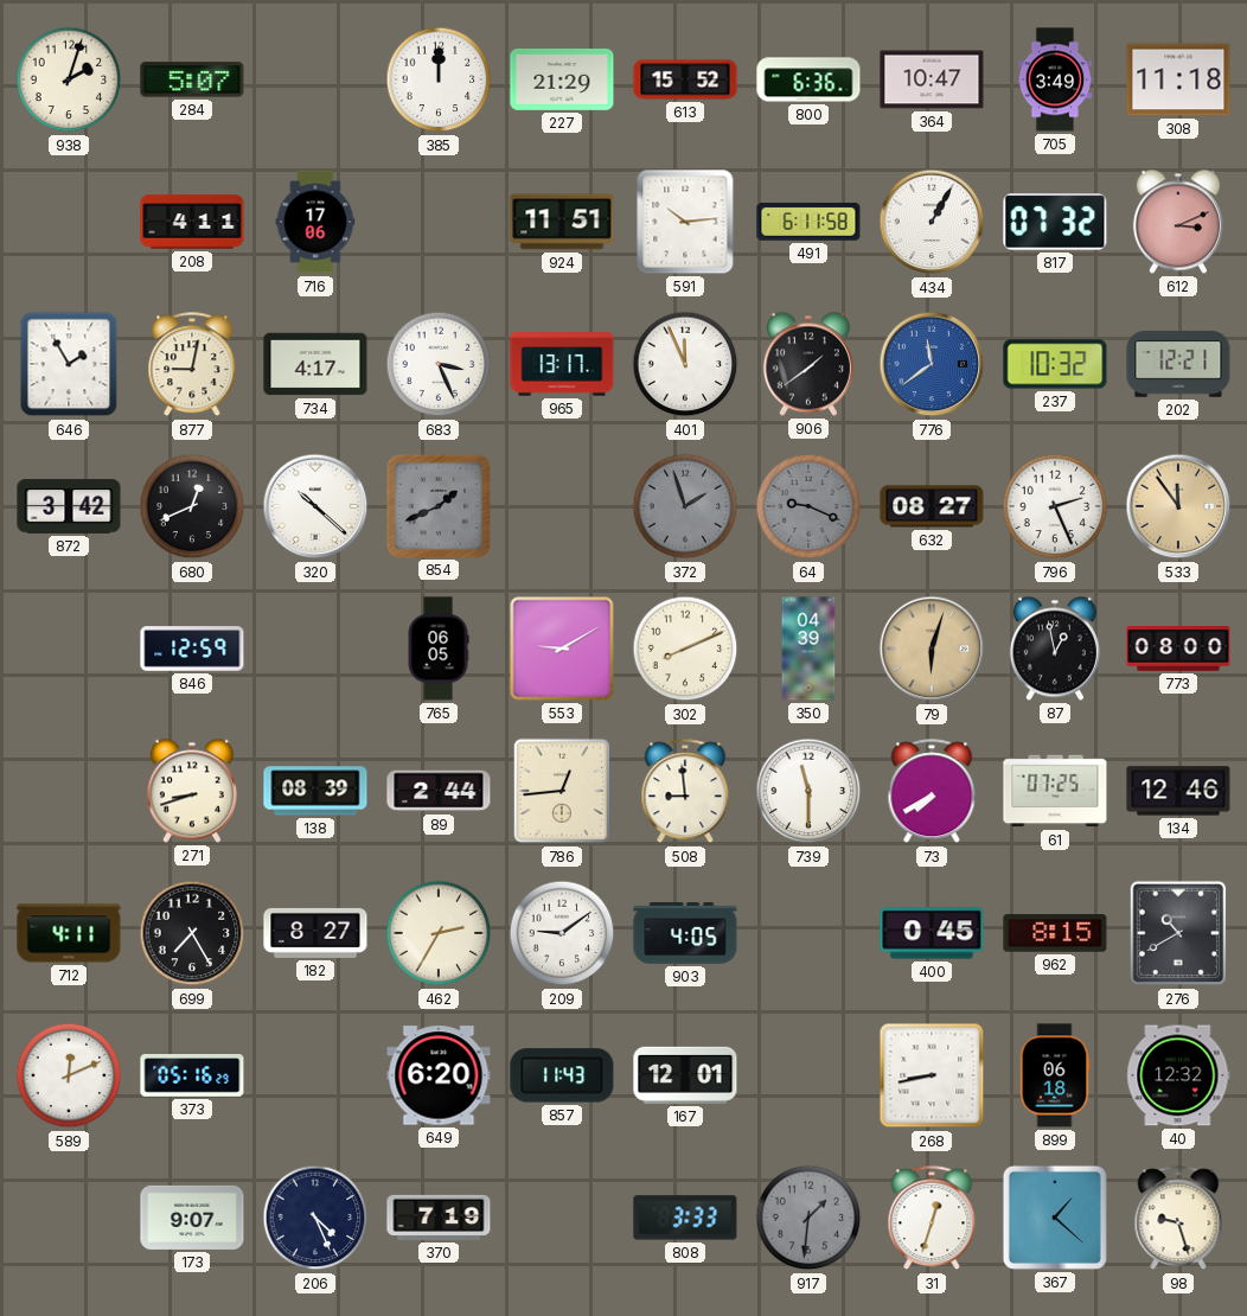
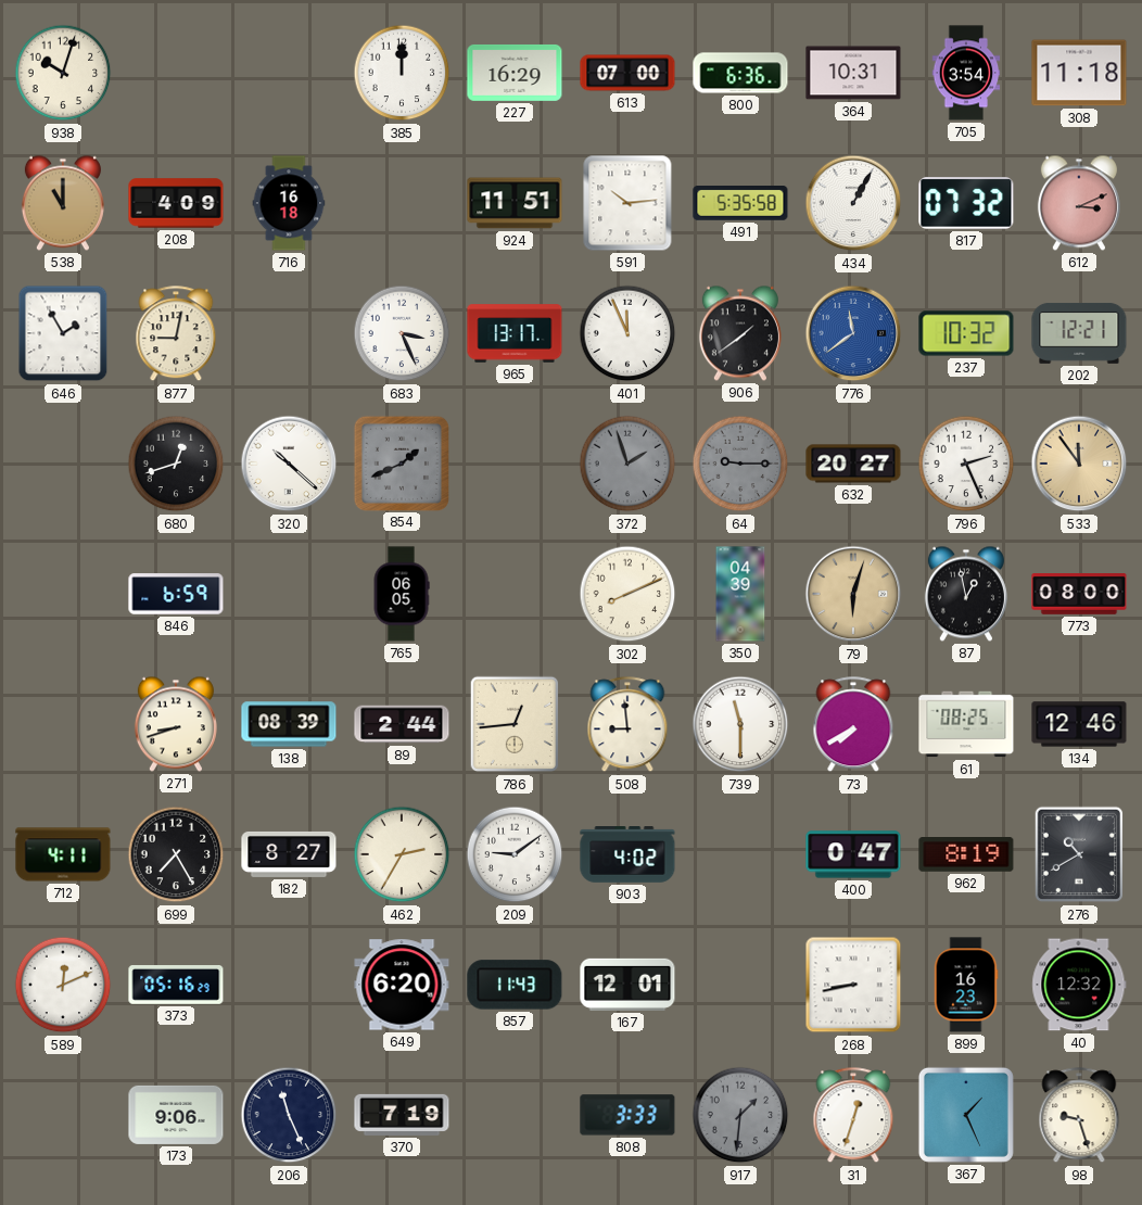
938: 2:03 -> 10:03 (63, 73)
284: 5:07 -> none (192, 79)
227: 21:29 -> 16:29 (515, 73)
613: 15:52 -> 07:00 (627, 73)
364: 10:47 -> 10:31 (853, 73)
705: 3:49 -> 3:54 (966, 73)
538: none -> 11:00 (63, 203)
208: 4:11 -> 4:09 (176, 203)
716: 17:06 -> 16:18 (289, 203)
491: 6:11 -> 5:35 (740, 204)
734: 4:17 -> none (315, 364)
872: 3:42 -> none (69, 506)
680: 12:41 -> 12:42 (176, 464)
64: 9:19 -> 9:15 (740, 464)
632: 08:27 -> 20:27 (853, 464)
846: 12:59 -> 6:59 (176, 594)
553: 9:10 -> none (562, 649)
61: 07:25 -> 08:25 (966, 724)
903: 4:05 -> 4:02 (627, 855)
400: 0:45 -> 0:47 (853, 854)
962: 8:15 -> 8:19 (966, 855)
899: 06:18 -> 16:23 (966, 985)
173: 9:07 -> 9:06 (176, 1115)
206: 4:26 -> 11:26 (289, 1115)
367: 1:22 -> 1:26 (966, 1115)
